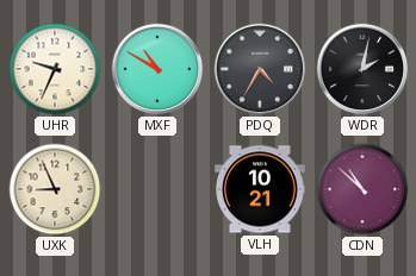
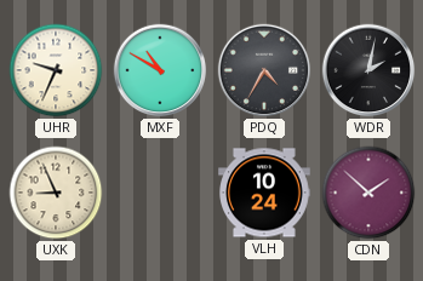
VLH: 10:21 -> 10:24 (265, 193)
CDN: 10:52 -> 1:52 (368, 193)
